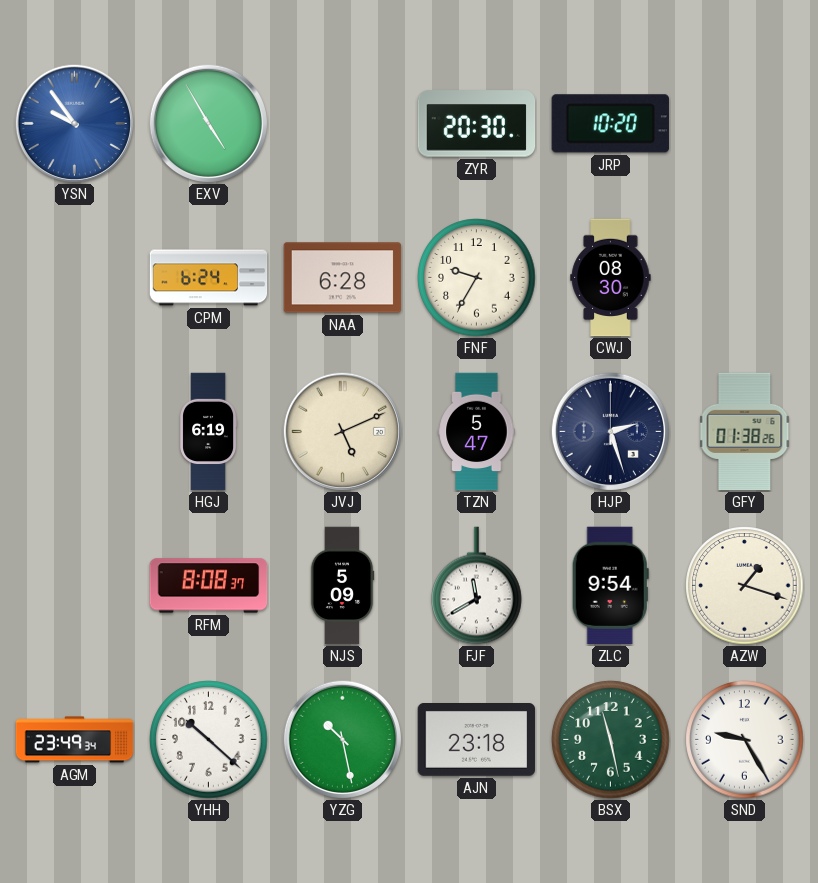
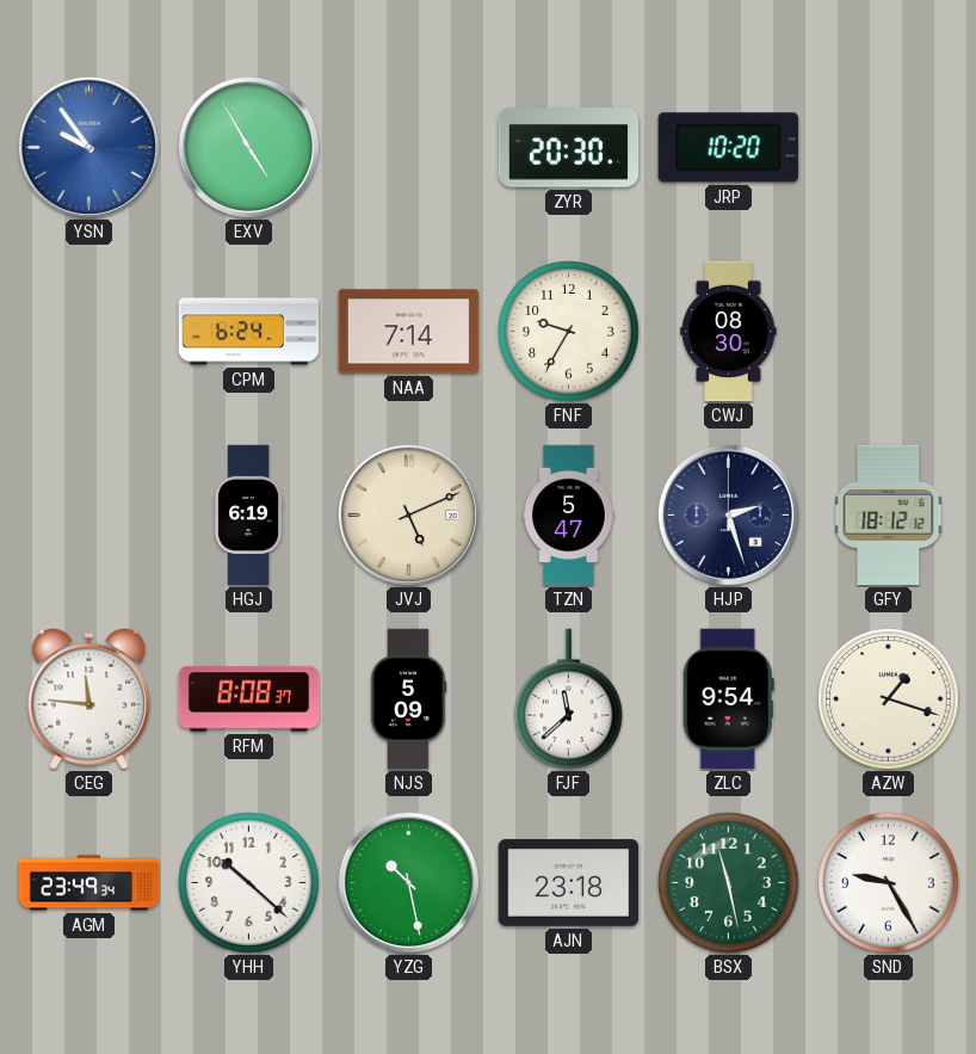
NAA: 6:28 -> 7:14 (409, 332)
GFY: 01:38 -> 18:12 (889, 516)
CEG: none -> 11:46 (89, 698)
FJF: 11:40 -> 11:38 (569, 699)
